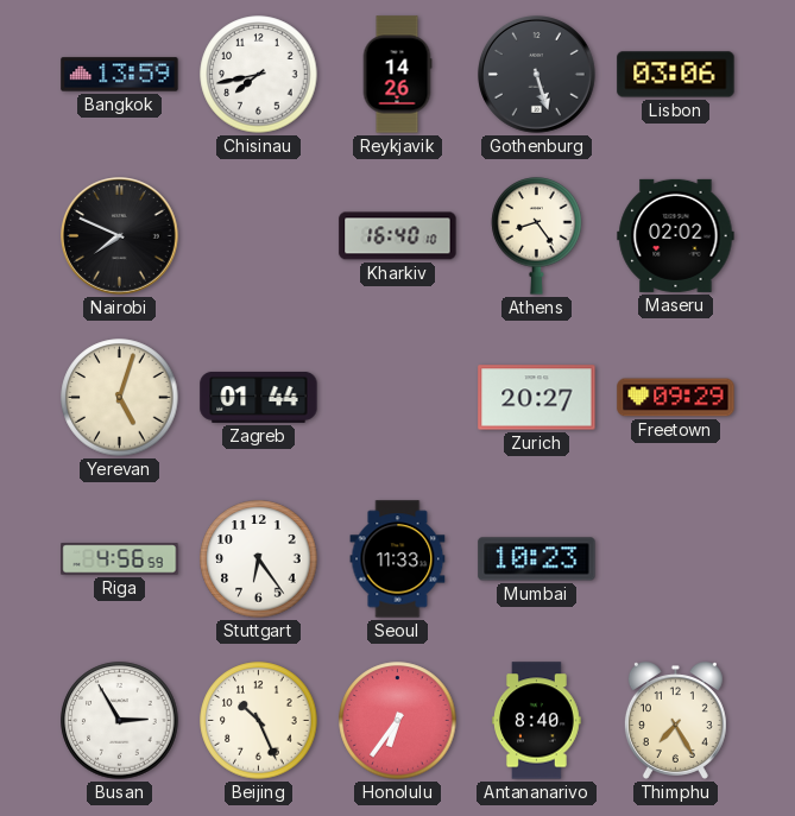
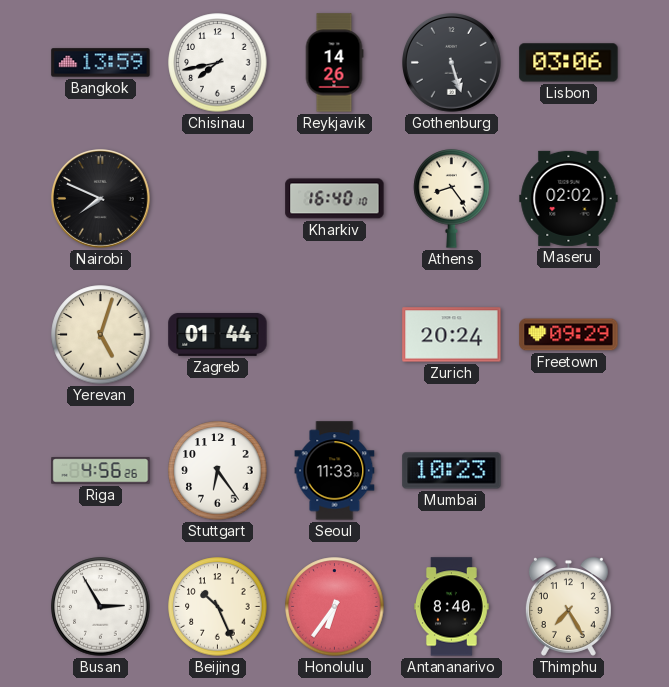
Zurich: 20:27 -> 20:24 (452, 335)
Riga: 4:56:59 -> 4:56:26 (101, 471)
